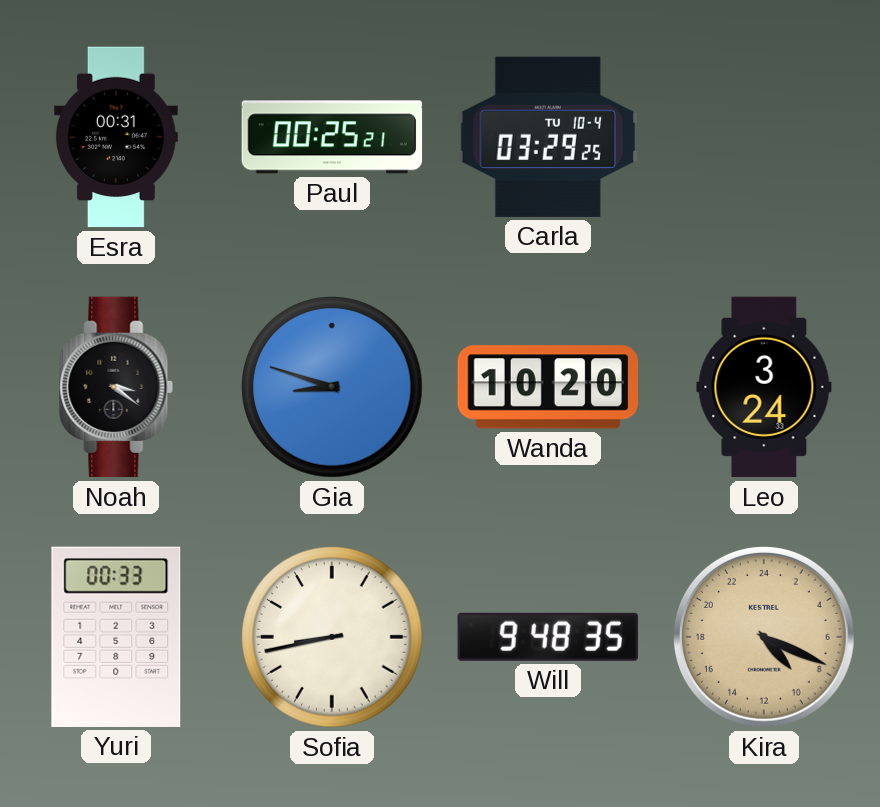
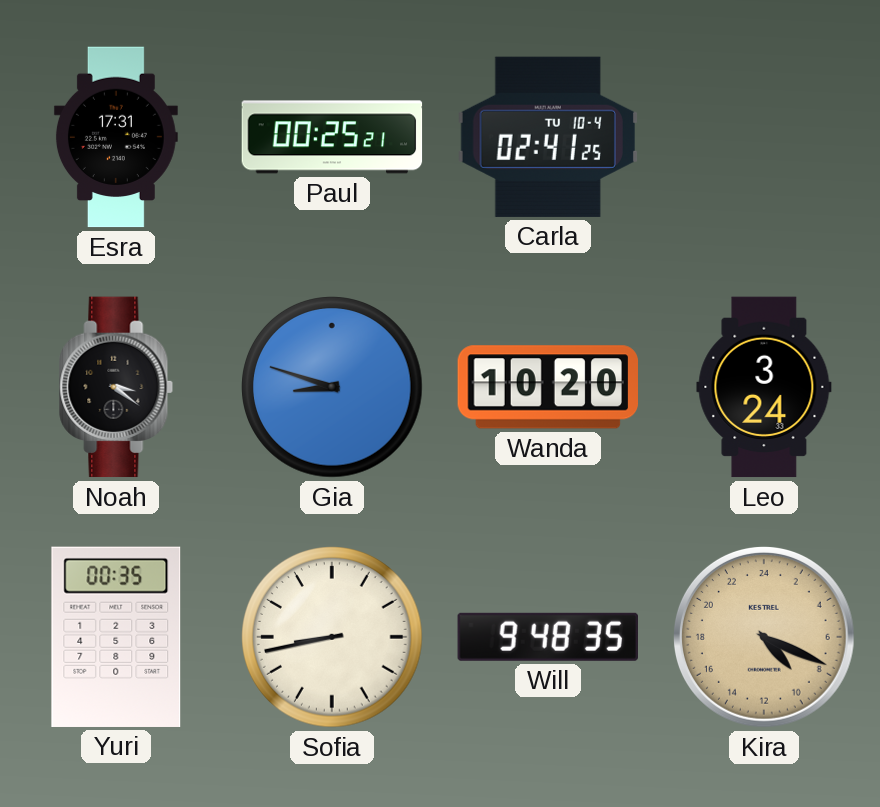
Esra: 00:31 -> 17:31 (116, 137)
Carla: 03:29 -> 02:41 (548, 137)
Yuri: 00:33 -> 00:35 (116, 637)
